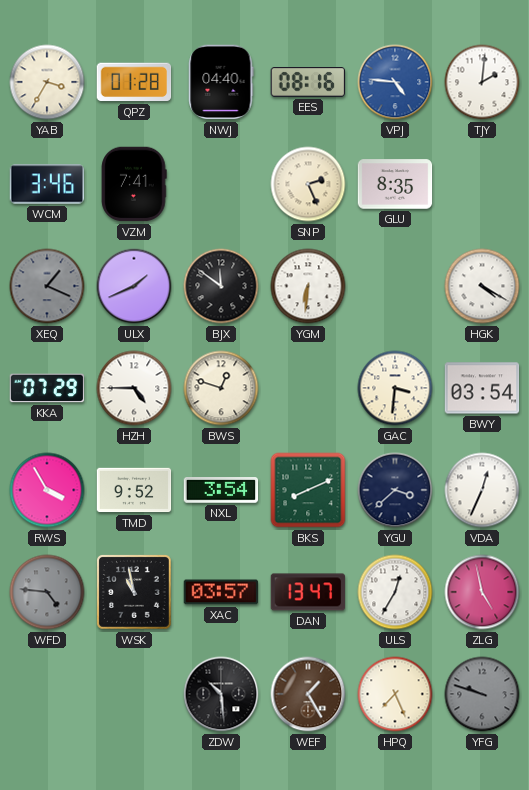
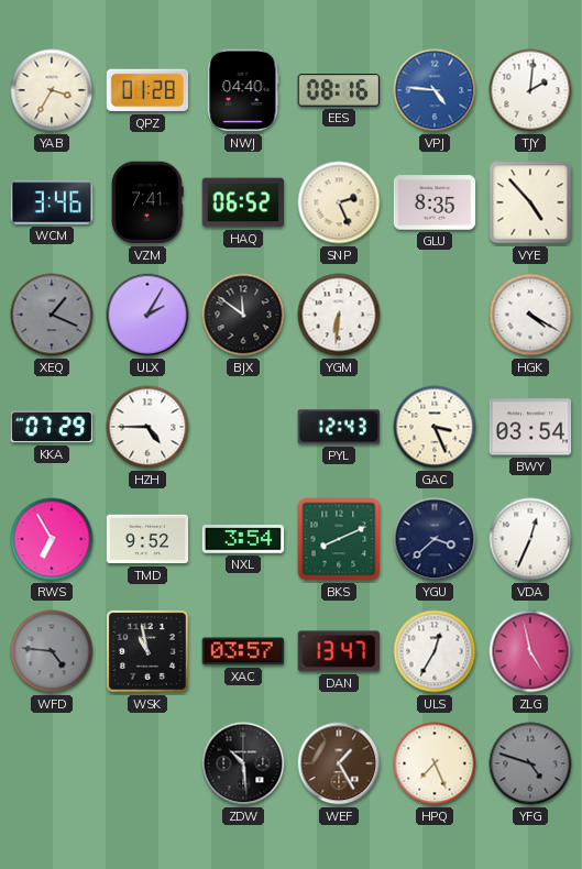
HAQ: none -> 06:52 (243, 202)
VYE: none -> 4:53 (530, 202)
ULX: 1:41 -> 2:05 (147, 315)
BWS: 12:48 -> none (221, 388)
PYL: none -> 12:43 (339, 427)
GAC: 3:31 -> 3:26 (435, 427)
RWS: 3:55 -> 6:55 (52, 539)
YFG: 9:48 -> 4:48 (530, 763)
